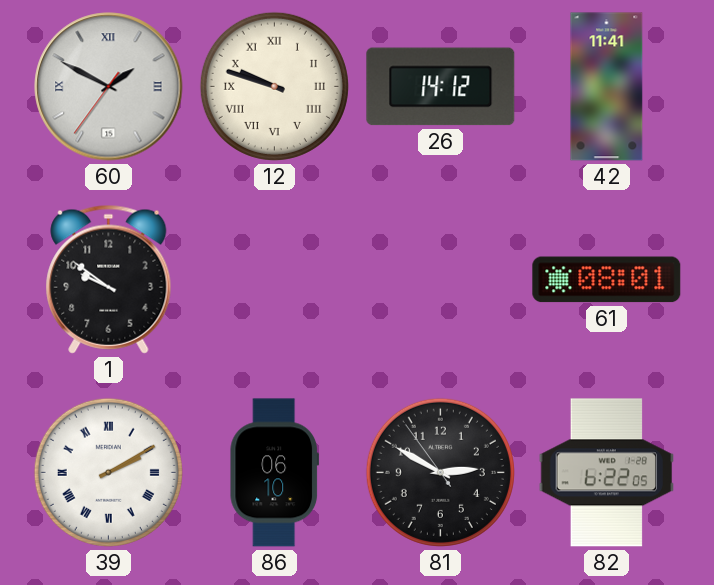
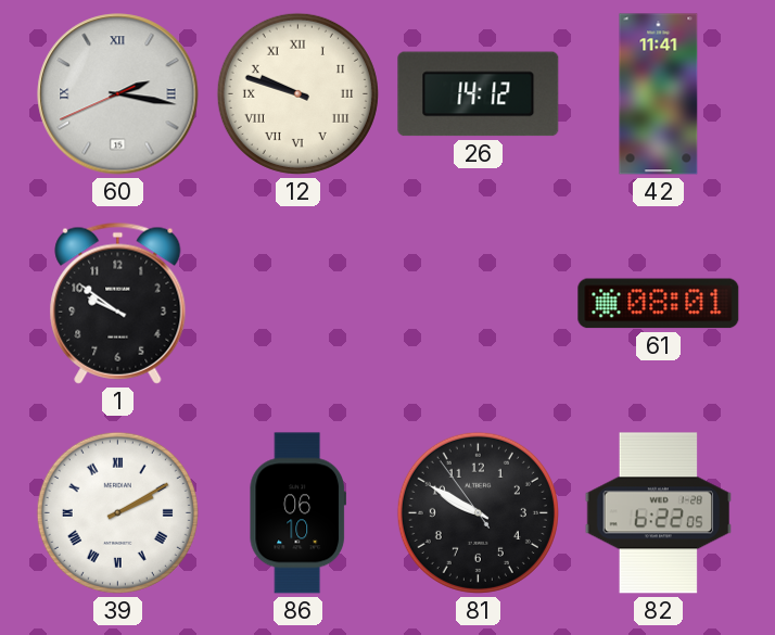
60: 1:49 -> 2:16 (118, 94)
81: 2:49 -> 9:49 (478, 512)
